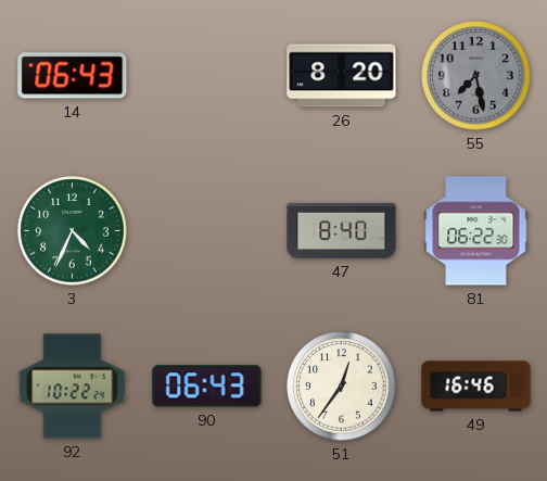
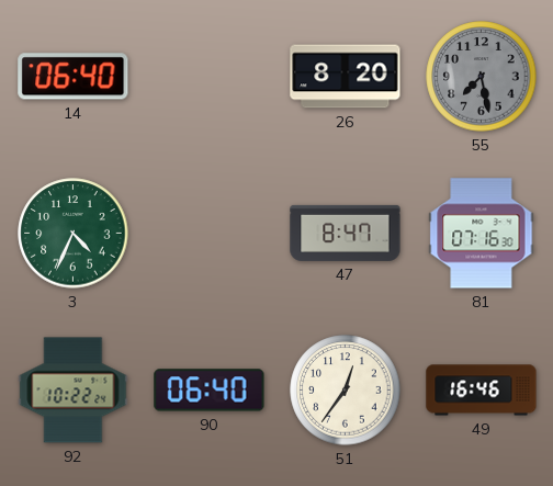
14: 06:43 -> 06:40 (74, 77)
47: 8:40 -> 8:47 (346, 233)
81: 06:22 -> 07:16 (482, 234)
90: 06:43 -> 06:40 (210, 391)
